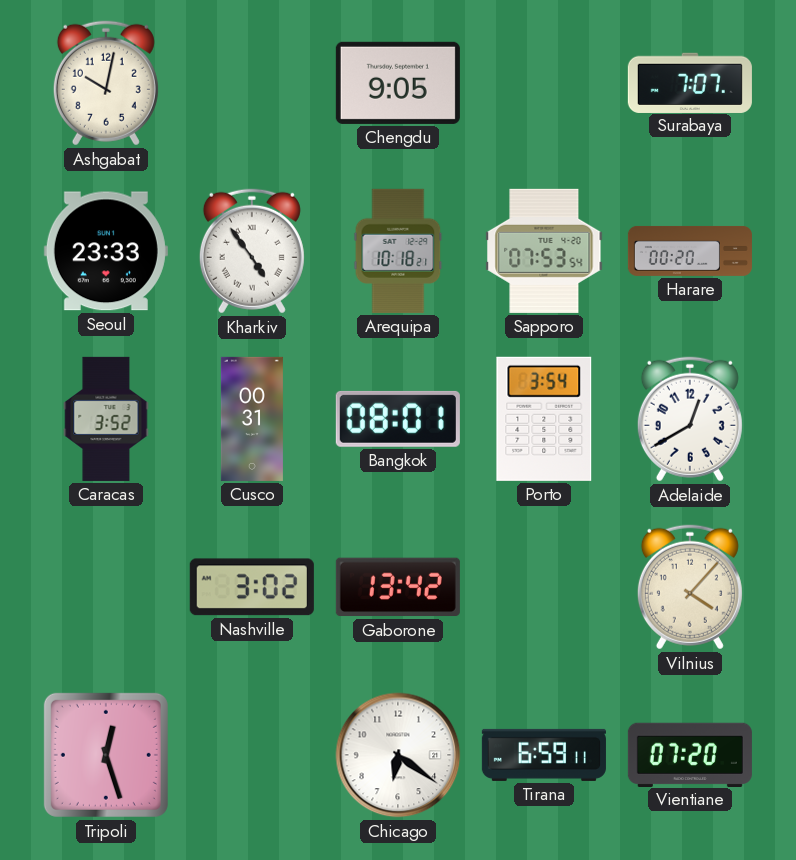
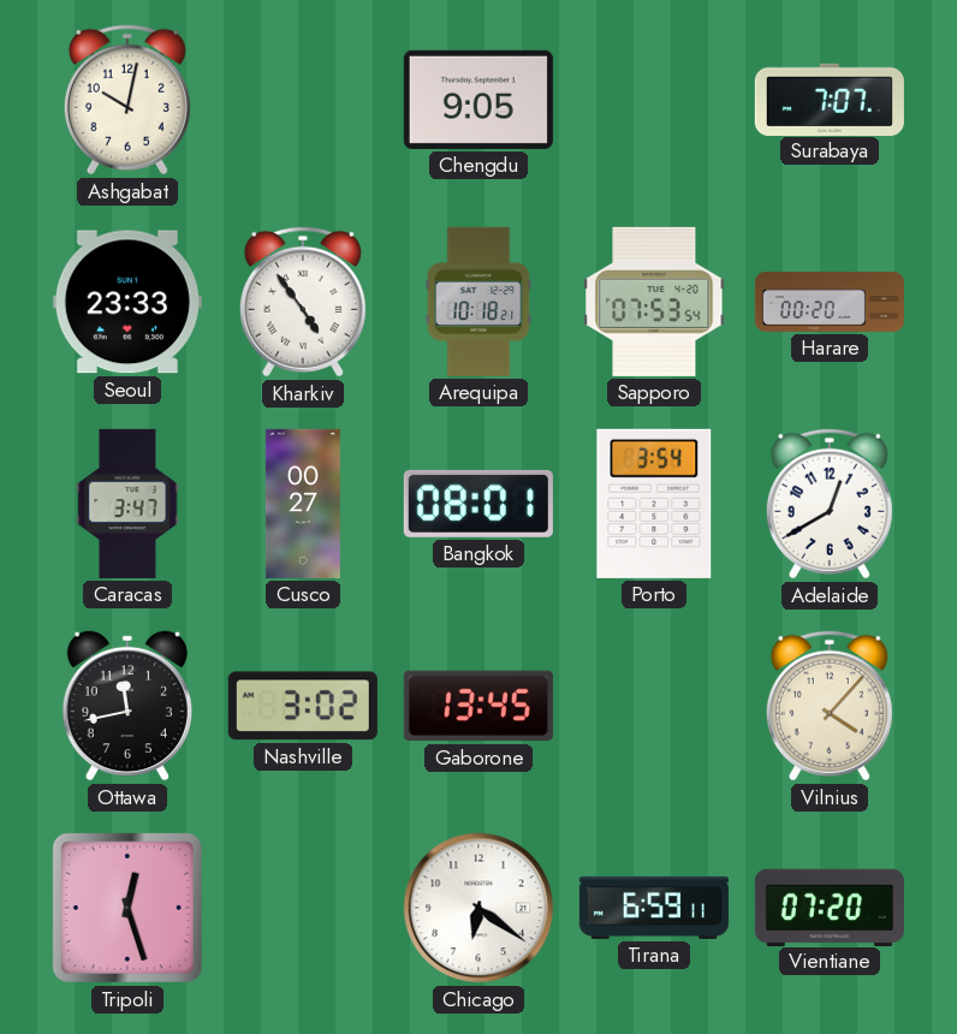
Caracas: 3:52 -> 3:47 (127, 504)
Cusco: 00:31 -> 00:27 (303, 504)
Ottawa: none -> 11:43 (126, 706)
Gaborone: 13:42 -> 13:45 (478, 706)
